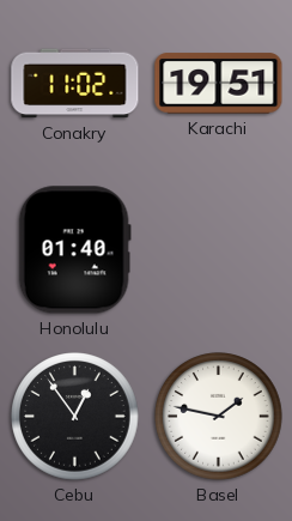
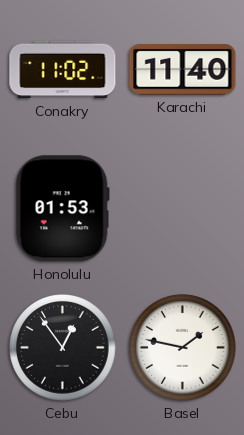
Karachi: 19:51 -> 11:40 (183, 70)
Honolulu: 01:40 -> 01:53 (62, 209)
